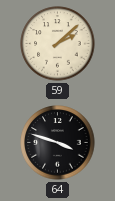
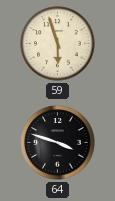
59: 2:08 -> 5:57 (58, 44)
